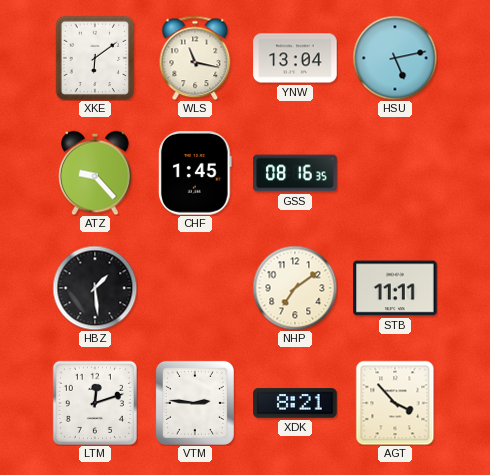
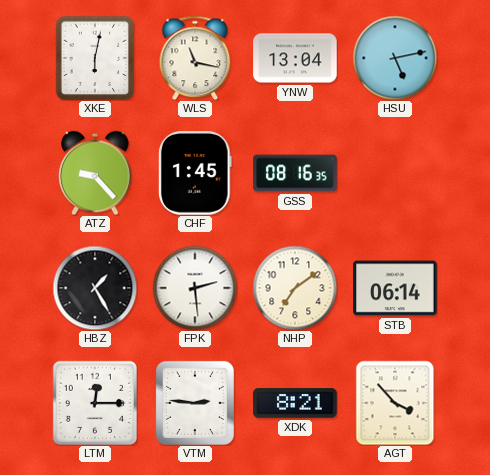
XKE: 6:09 -> 6:02 (95, 58)
HBZ: 1:29 -> 1:25 (95, 288)
FPK: none -> 2:29 (195, 288)
STB: 11:11 -> 06:14 (395, 288)
LTM: 12:12 -> 12:15 (95, 403)
